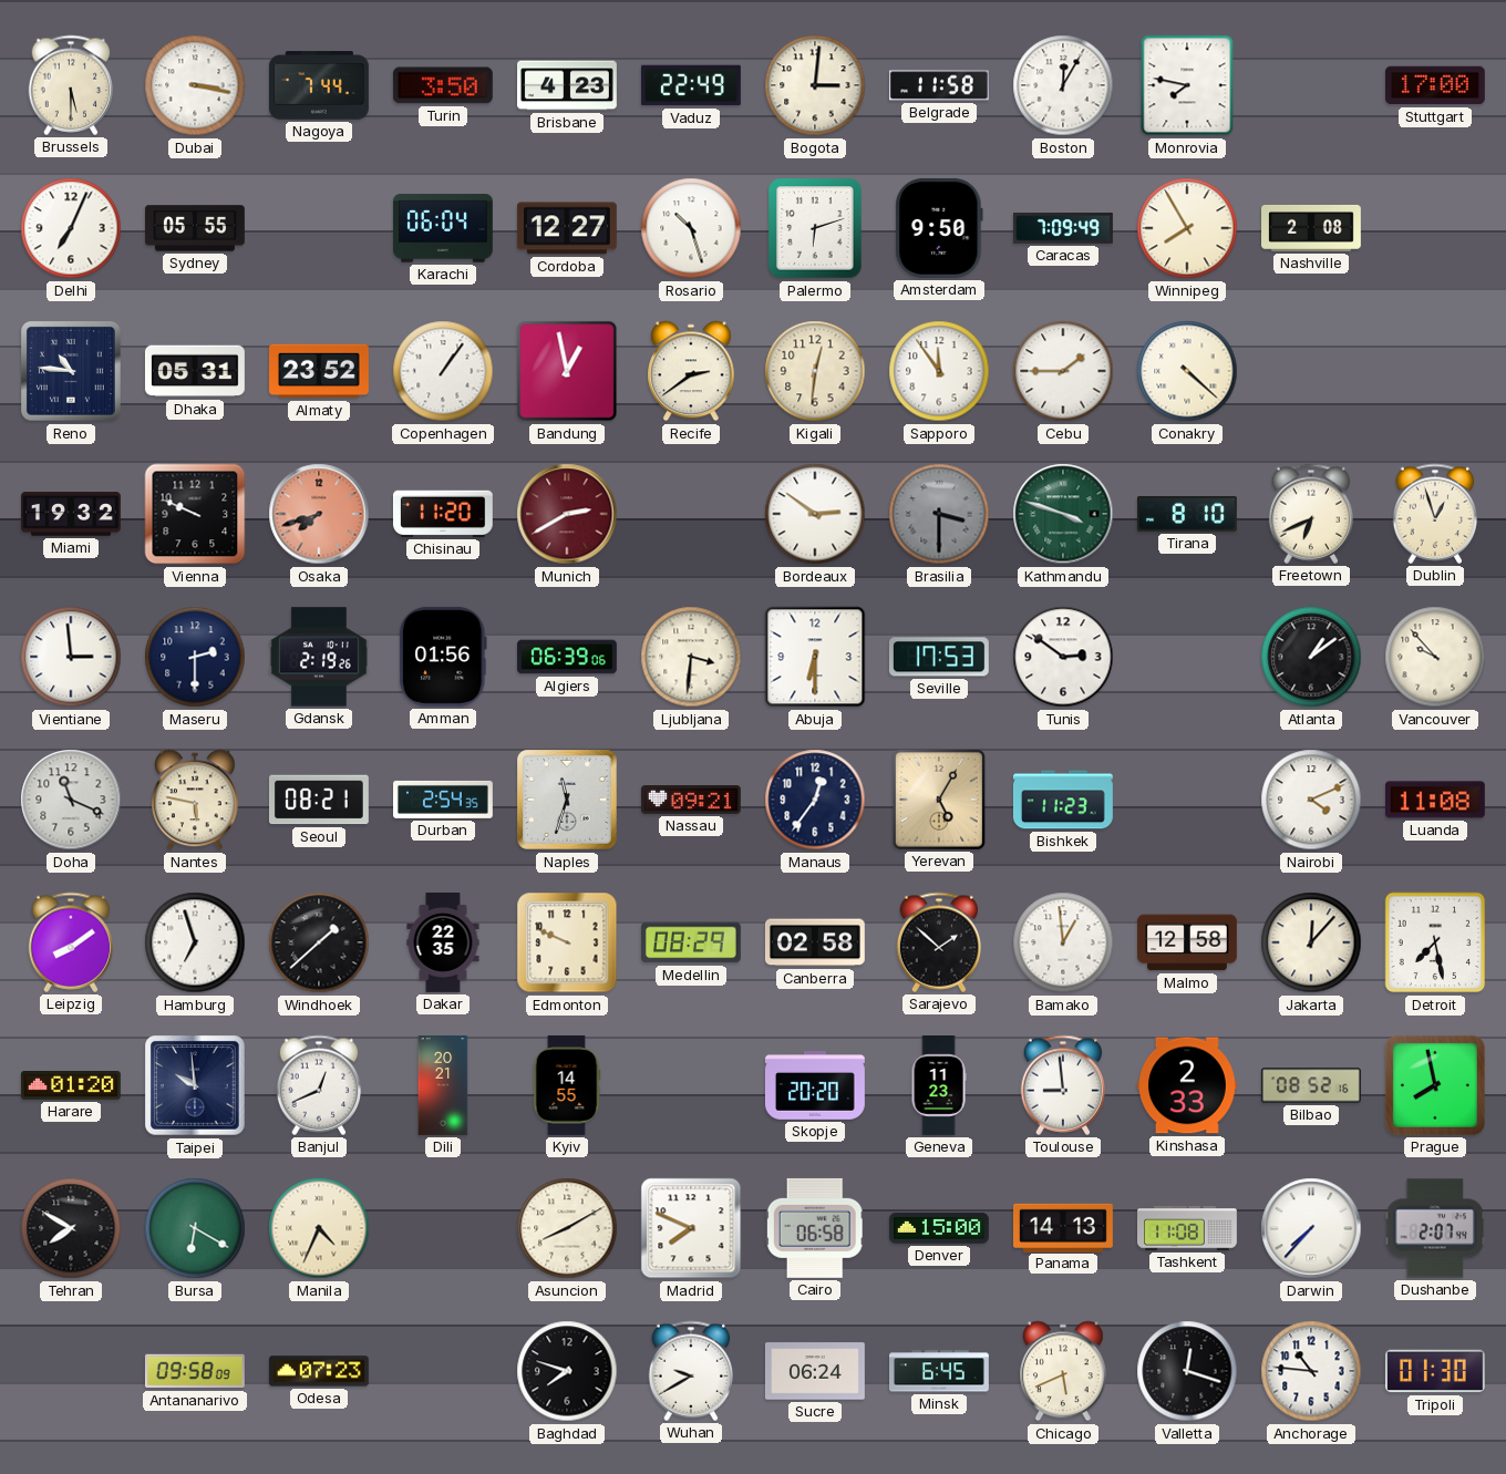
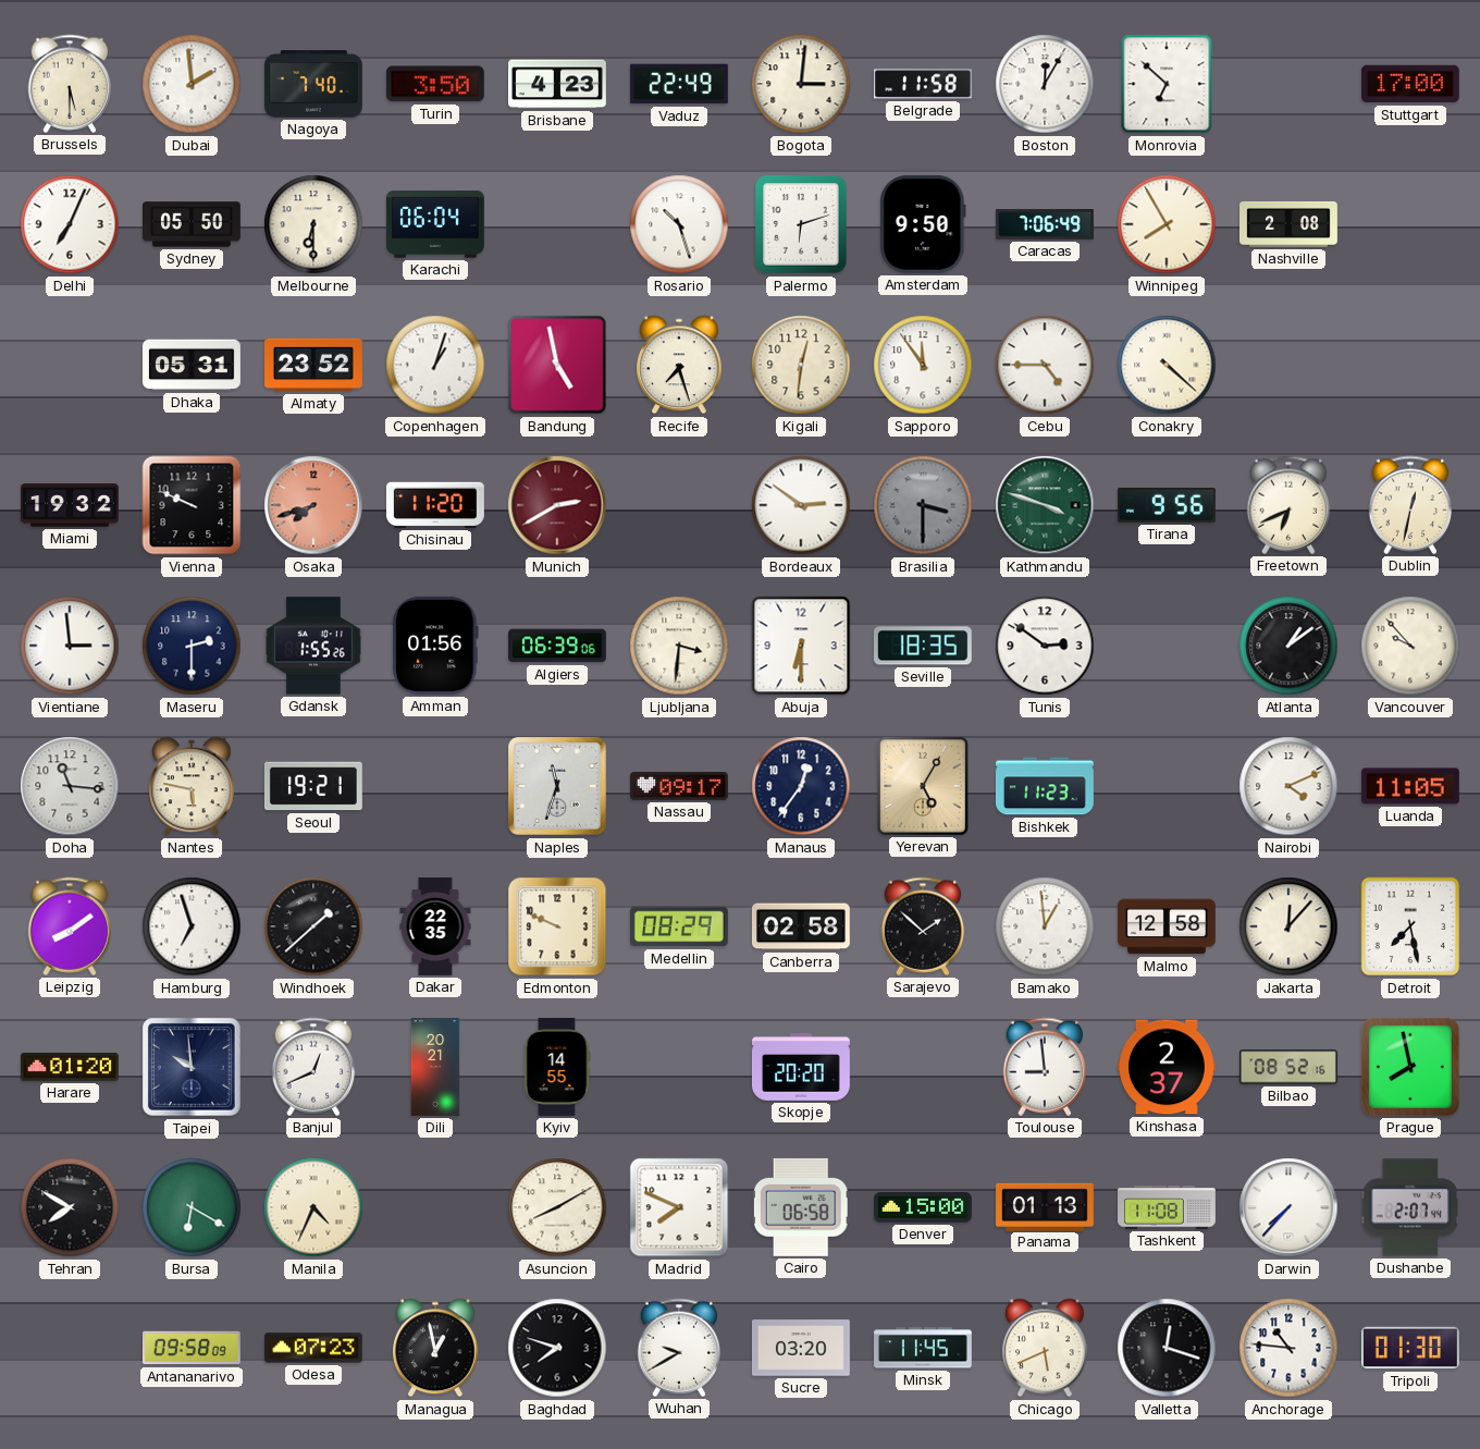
Dubai: 3:17 -> 1:59 (192, 84)
Nagoya: 7:44 -> 7:40 (314, 84)
Monrovia: 7:47 -> 6:52 (1167, 84)
Sydney: 05:55 -> 05:50 (192, 224)
Melbourne: none -> 6:30 (313, 224)
Cordoba: 12:27 -> none (567, 228)
Caracas: 7:09 -> 7:06 (1045, 225)
Reno: 10:46 -> none (72, 372)
Copenhagen: 1:06 -> 1:03 (435, 365)
Bandung: 12:58 -> 4:58 (557, 365)
Recife: 2:39 -> 7:27 (680, 365)
Cebu: 1:45 -> 4:45 (1045, 365)
Tirana: 8:10 -> 9:56 (1167, 506)
Dublin: 12:57 -> 12:32 (1410, 505)
Gdansk: 2:19 -> 1:55 (313, 646)
Seville: 17:53 -> 18:35 (923, 646)
Doha: 11:19 -> 11:16 (70, 786)
Seoul: 08:21 -> 19:21 (313, 786)
Durban: 2:54 -> none (444, 800)
Nassau: 09:21 -> 09:17 (679, 787)
Luanda: 11:08 -> 11:05 (1410, 786)
Geneva: 11:23 -> none (939, 1086)
Kinshasa: 2:33 -> 2:37 (1167, 1067)
Panama: 14:13 -> 01:13 (1046, 1206)
Managua: none -> 12:58 (436, 1348)
Sucre: 06:24 -> 03:20 (801, 1348)
Minsk: 6:45 -> 11:45 (924, 1348)
